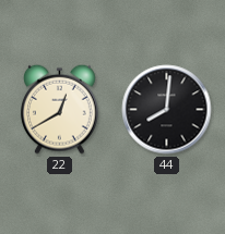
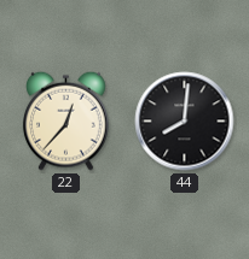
22: 12:40 -> 12:37 (66, 120)
